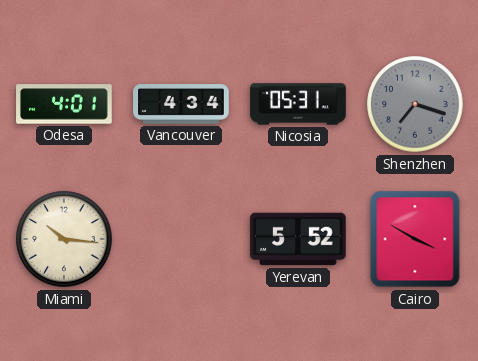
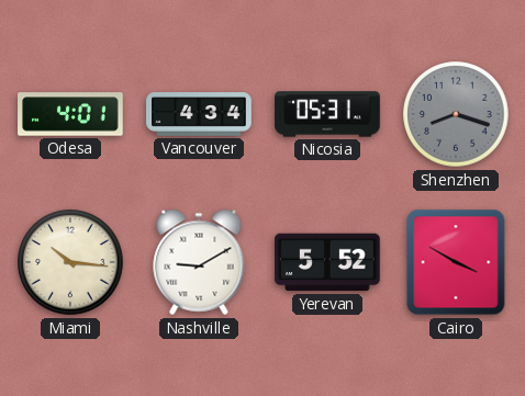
Shenzhen: 7:18 -> 8:18 (456, 114)
Nashville: none -> 9:10 (199, 262)
